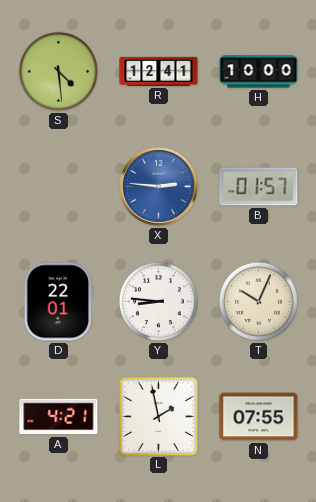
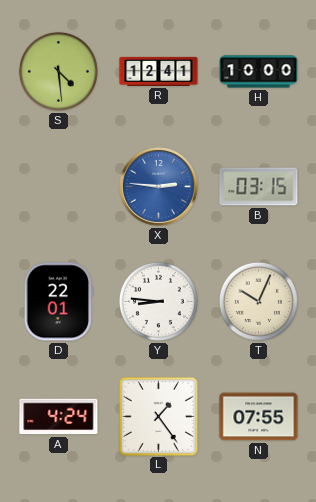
B: 01:57 -> 03:15 (259, 187)
A: 4:21 -> 4:24 (59, 417)
L: 1:58 -> 1:24 (158, 416)
